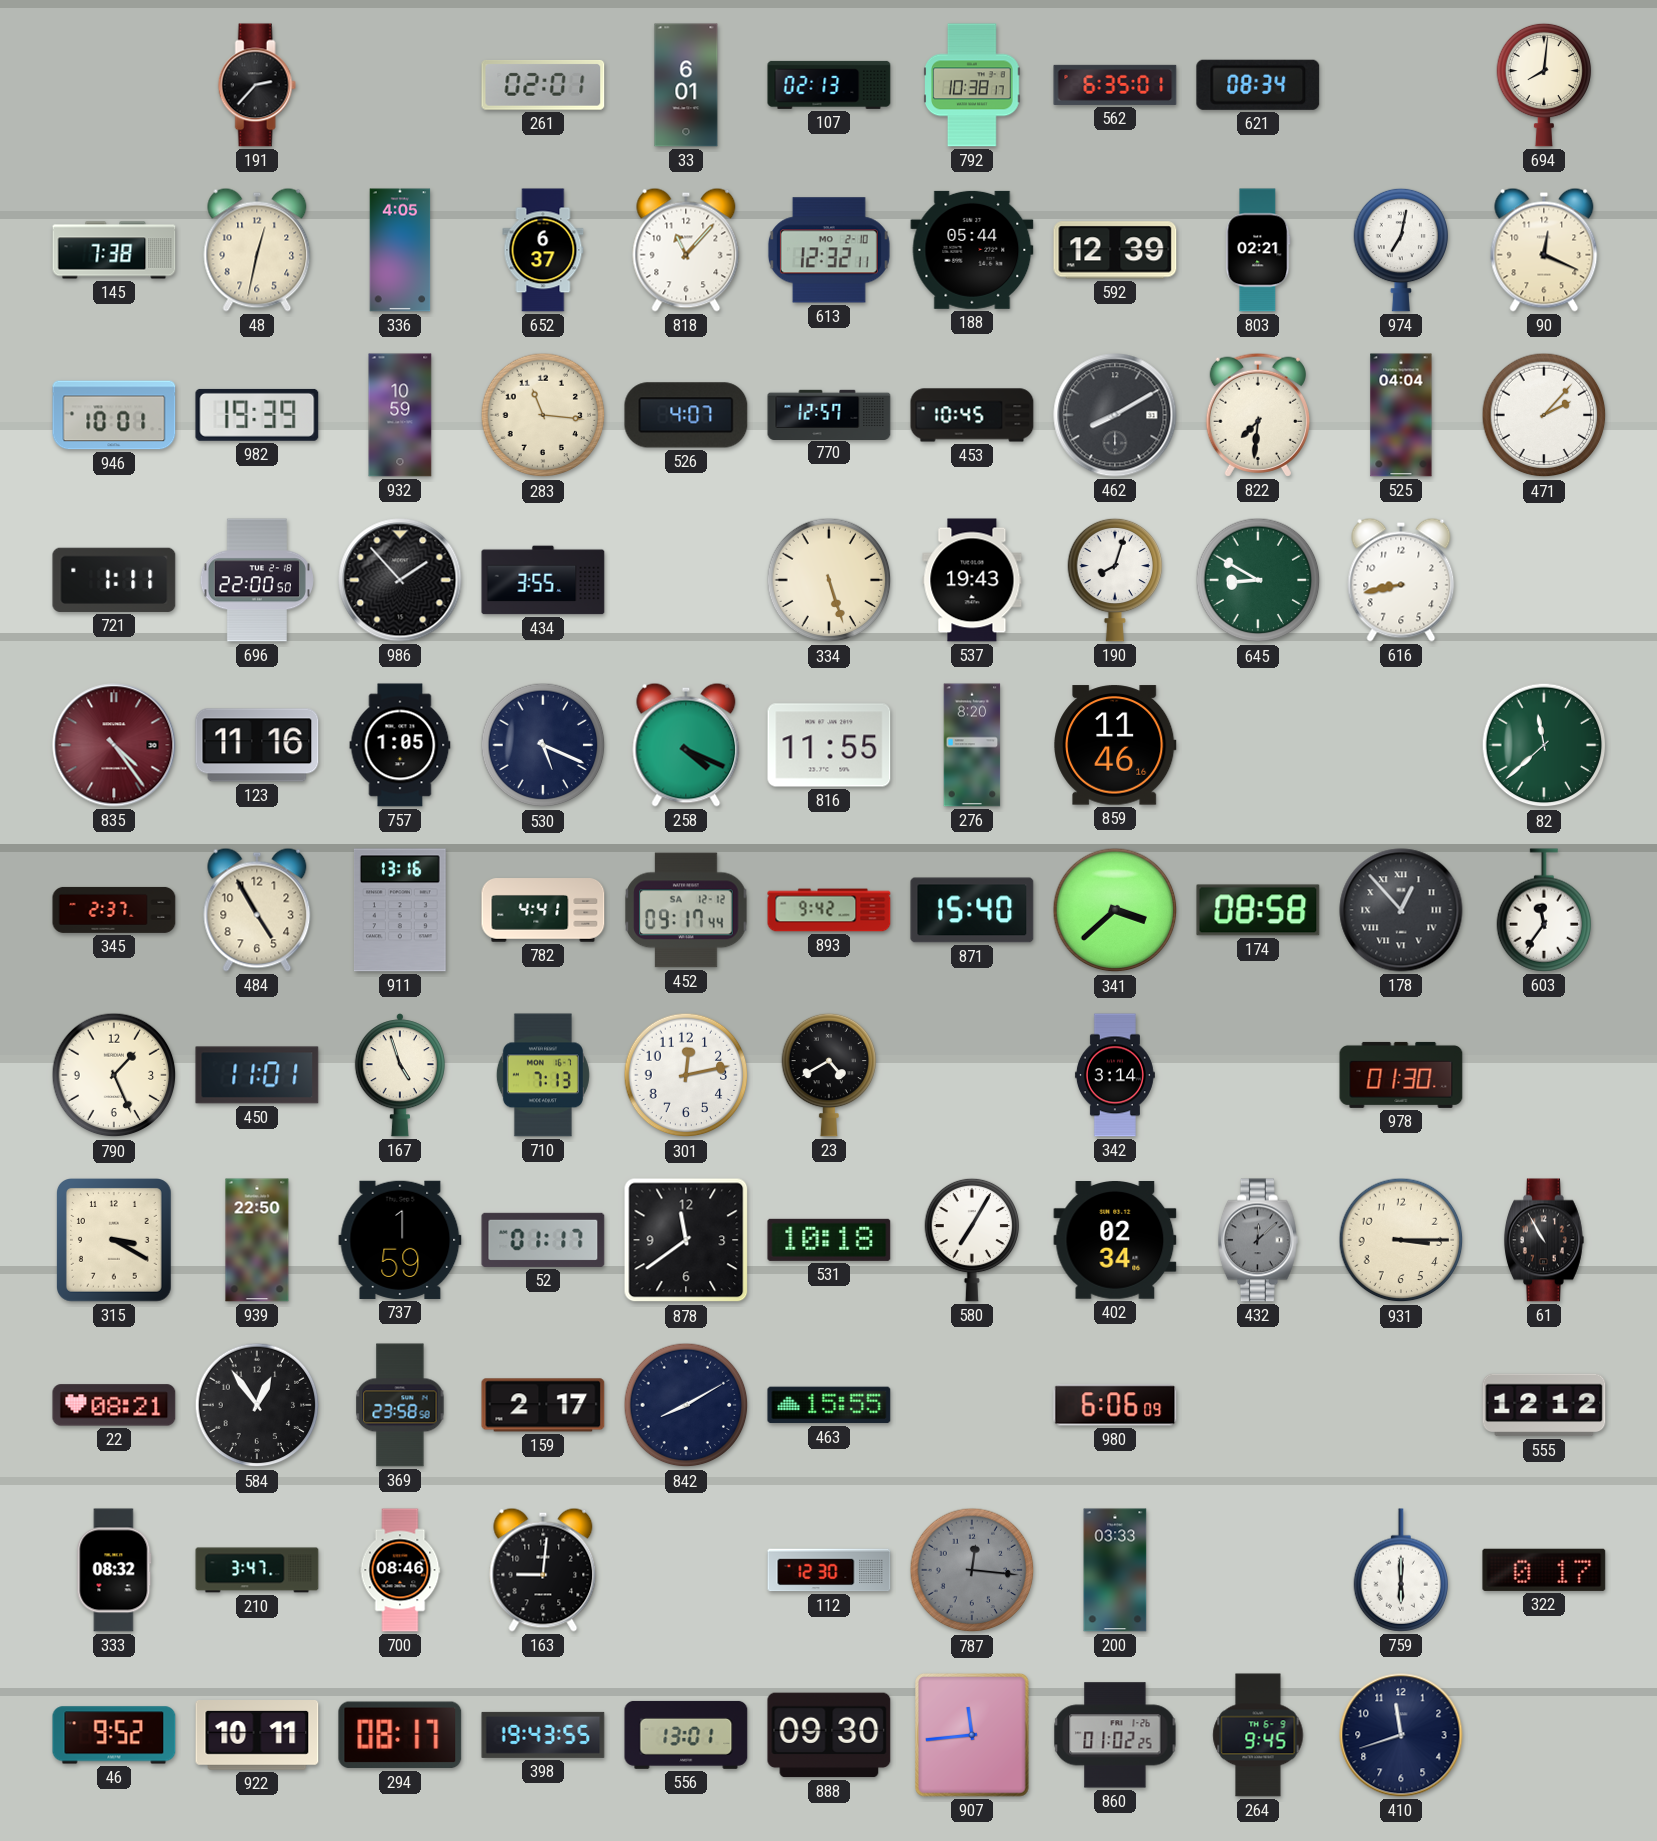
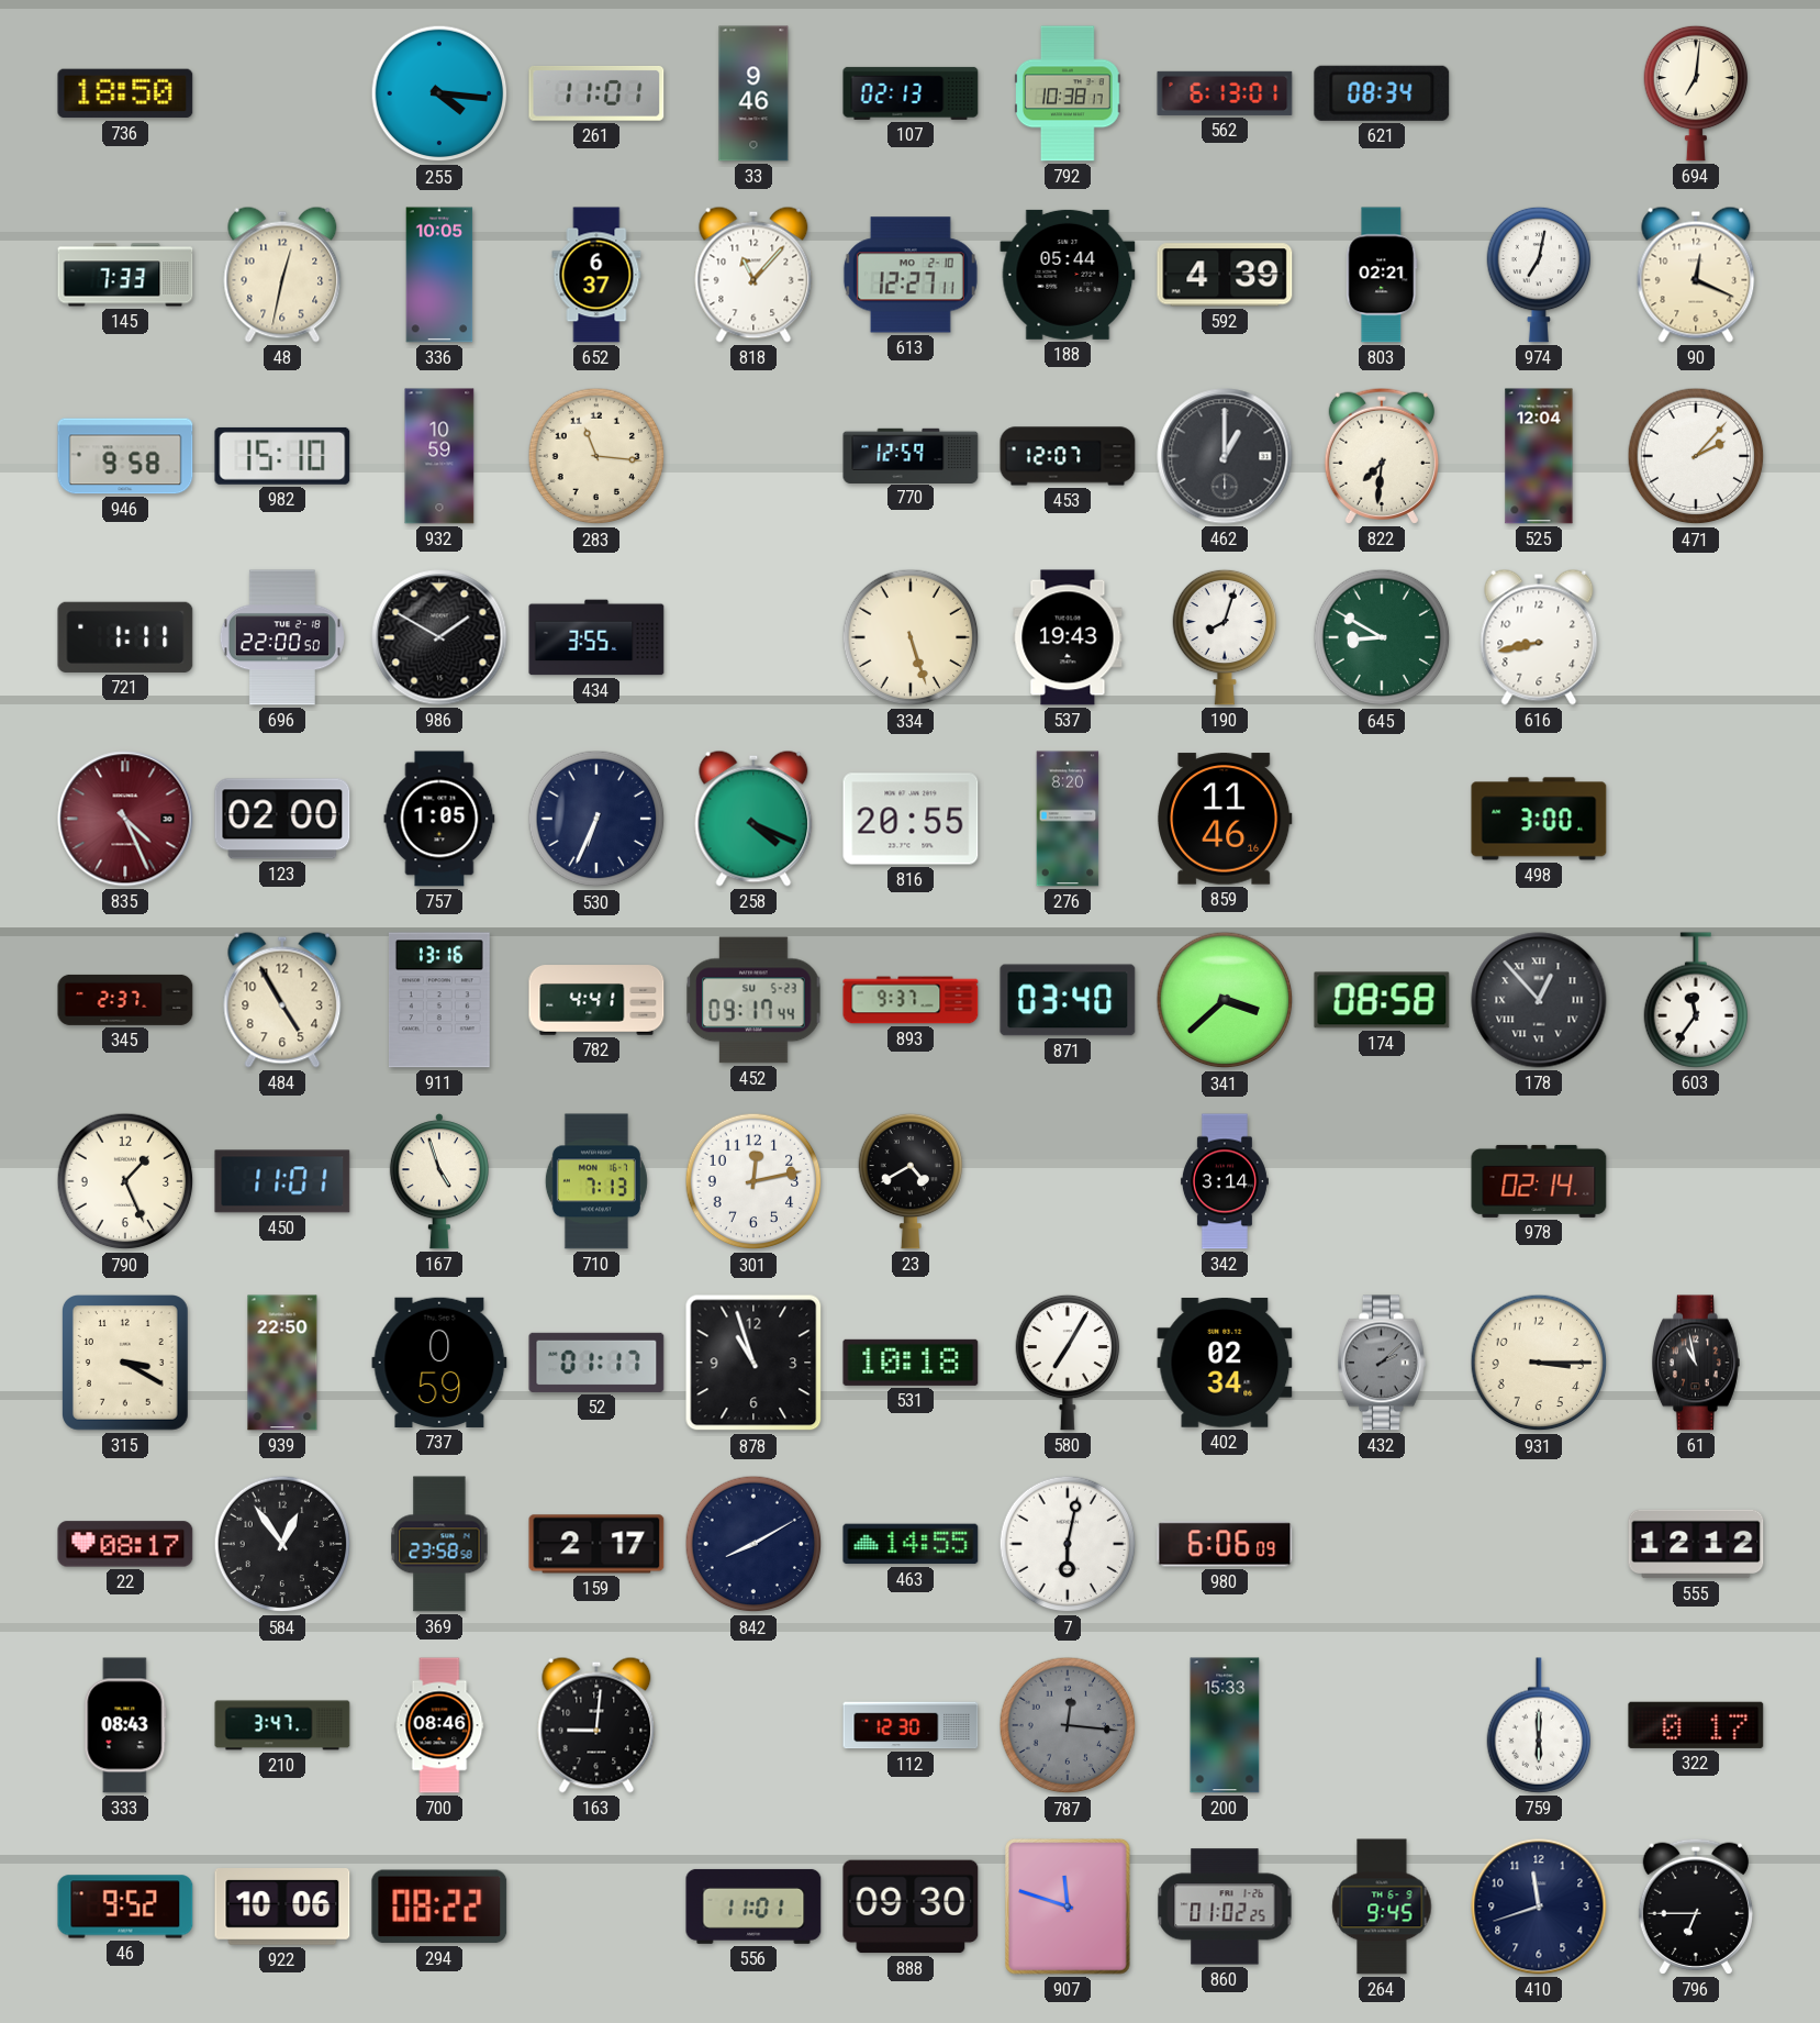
736: none -> 18:50 (125, 93)
191: 2:37 -> none (257, 85)
255: none -> 4:16 (439, 93)
261: 02:01 -> 11:01 (596, 93)
33: 6:01 -> 9:46 (753, 93)
562: 6:35 -> 6:13 (1225, 93)
694: 8:01 -> 7:01 (1696, 93)
145: 7:38 -> 7:33 (125, 275)
336: 4:05 -> 10:05 (439, 275)
613: 12:32 -> 12:27 (911, 275)
592: 12:39 -> 4:39 (1225, 275)
946: 10:01 -> 9:58 (125, 456)
982: 19:39 -> 15:10 (282, 456)
526: 4:07 -> none (686, 415)
770: 12:57 -> 12:59 (911, 455)
453: 10:45 -> 12:07 (1068, 456)
462: 8:10 -> 1:00 (1225, 456)
525: 04:04 -> 12:04 (1539, 456)
986: 1:53 -> 1:50 (439, 637)
835: 4:24 -> 4:26 (125, 819)
123: 11:16 -> 02:00 (282, 819)
530: 5:19 -> 6:34 (596, 819)
816: 11:55 -> 20:55 (911, 819)
498: none -> 3:00 (1539, 819)
82: 11:38 -> none (1544, 745)
452 date: SA 12-12 -> SU 5-23 (753, 1000)
893: 9:42 -> 9:37 (911, 1000)
871: 15:40 -> 03:40 (1068, 1000)
978: 01:30 -> 02:14 (1539, 1181)
737: 1:59 -> 0:59 (439, 1363)
878: 11:39 -> 10:57 (753, 1363)
432: 12:08 -> 2:08 (1382, 1363)
61: 10:55 -> 10:58 (1696, 1363)
22: 08:21 -> 08:17 (125, 1544)
463: 15:55 -> 14:55 (911, 1544)
7: none -> 6:02 (1068, 1544)
333: 08:32 -> 08:43 (125, 1725)
200: 03:33 -> 15:33 (1225, 1725)
922: 10:11 -> 10:06 (282, 1908)
294: 08:17 -> 08:22 (439, 1907)
398: 19:43 -> none (543, 1735)
556: 13:01 -> 11:01 (753, 1907)
907: 11:44 -> 11:48 (1069, 1908)
796: none -> 6:45 (1696, 1907)
